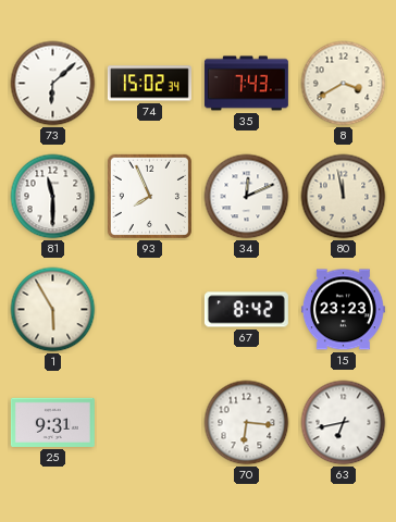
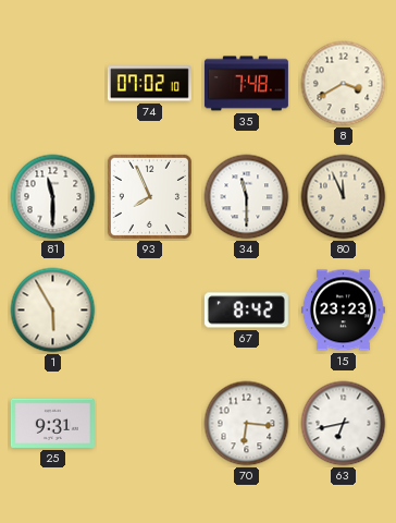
73: 6:08 -> none (53, 84)
74: 15:02 -> 07:02 (149, 84)
35: 7:43 -> 7:48 (246, 84)
34: 12:11 -> 11:30 (247, 197)
80: 11:58 -> 11:56 (344, 197)
